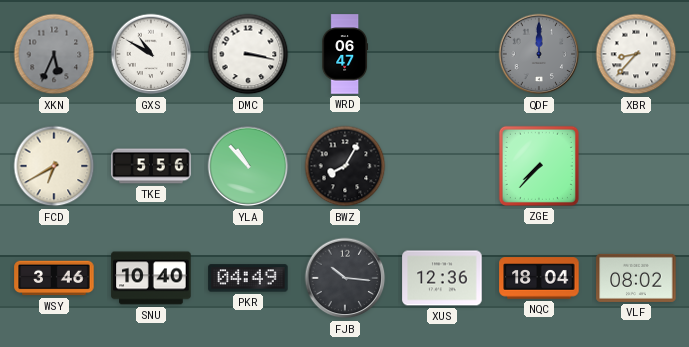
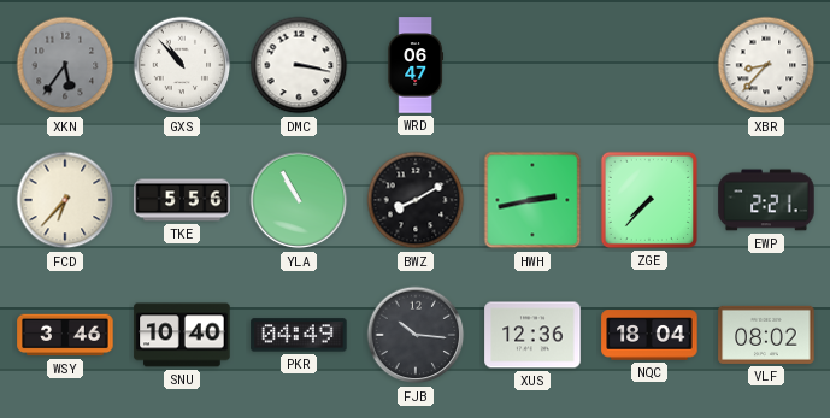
XKN: 5:34 -> 5:36 (65, 65)
GXS: 10:50 -> 10:53 (182, 65)
QDF: 12:00 -> none (539, 54)
FCD: 6:40 -> 6:37 (65, 200)
YLA: 10:53 -> 10:55 (299, 200)
BWZ: 8:05 -> 8:10 (416, 200)
HWH: none -> 2:43 (532, 200)
EWP: none -> 2:21 (766, 200)
